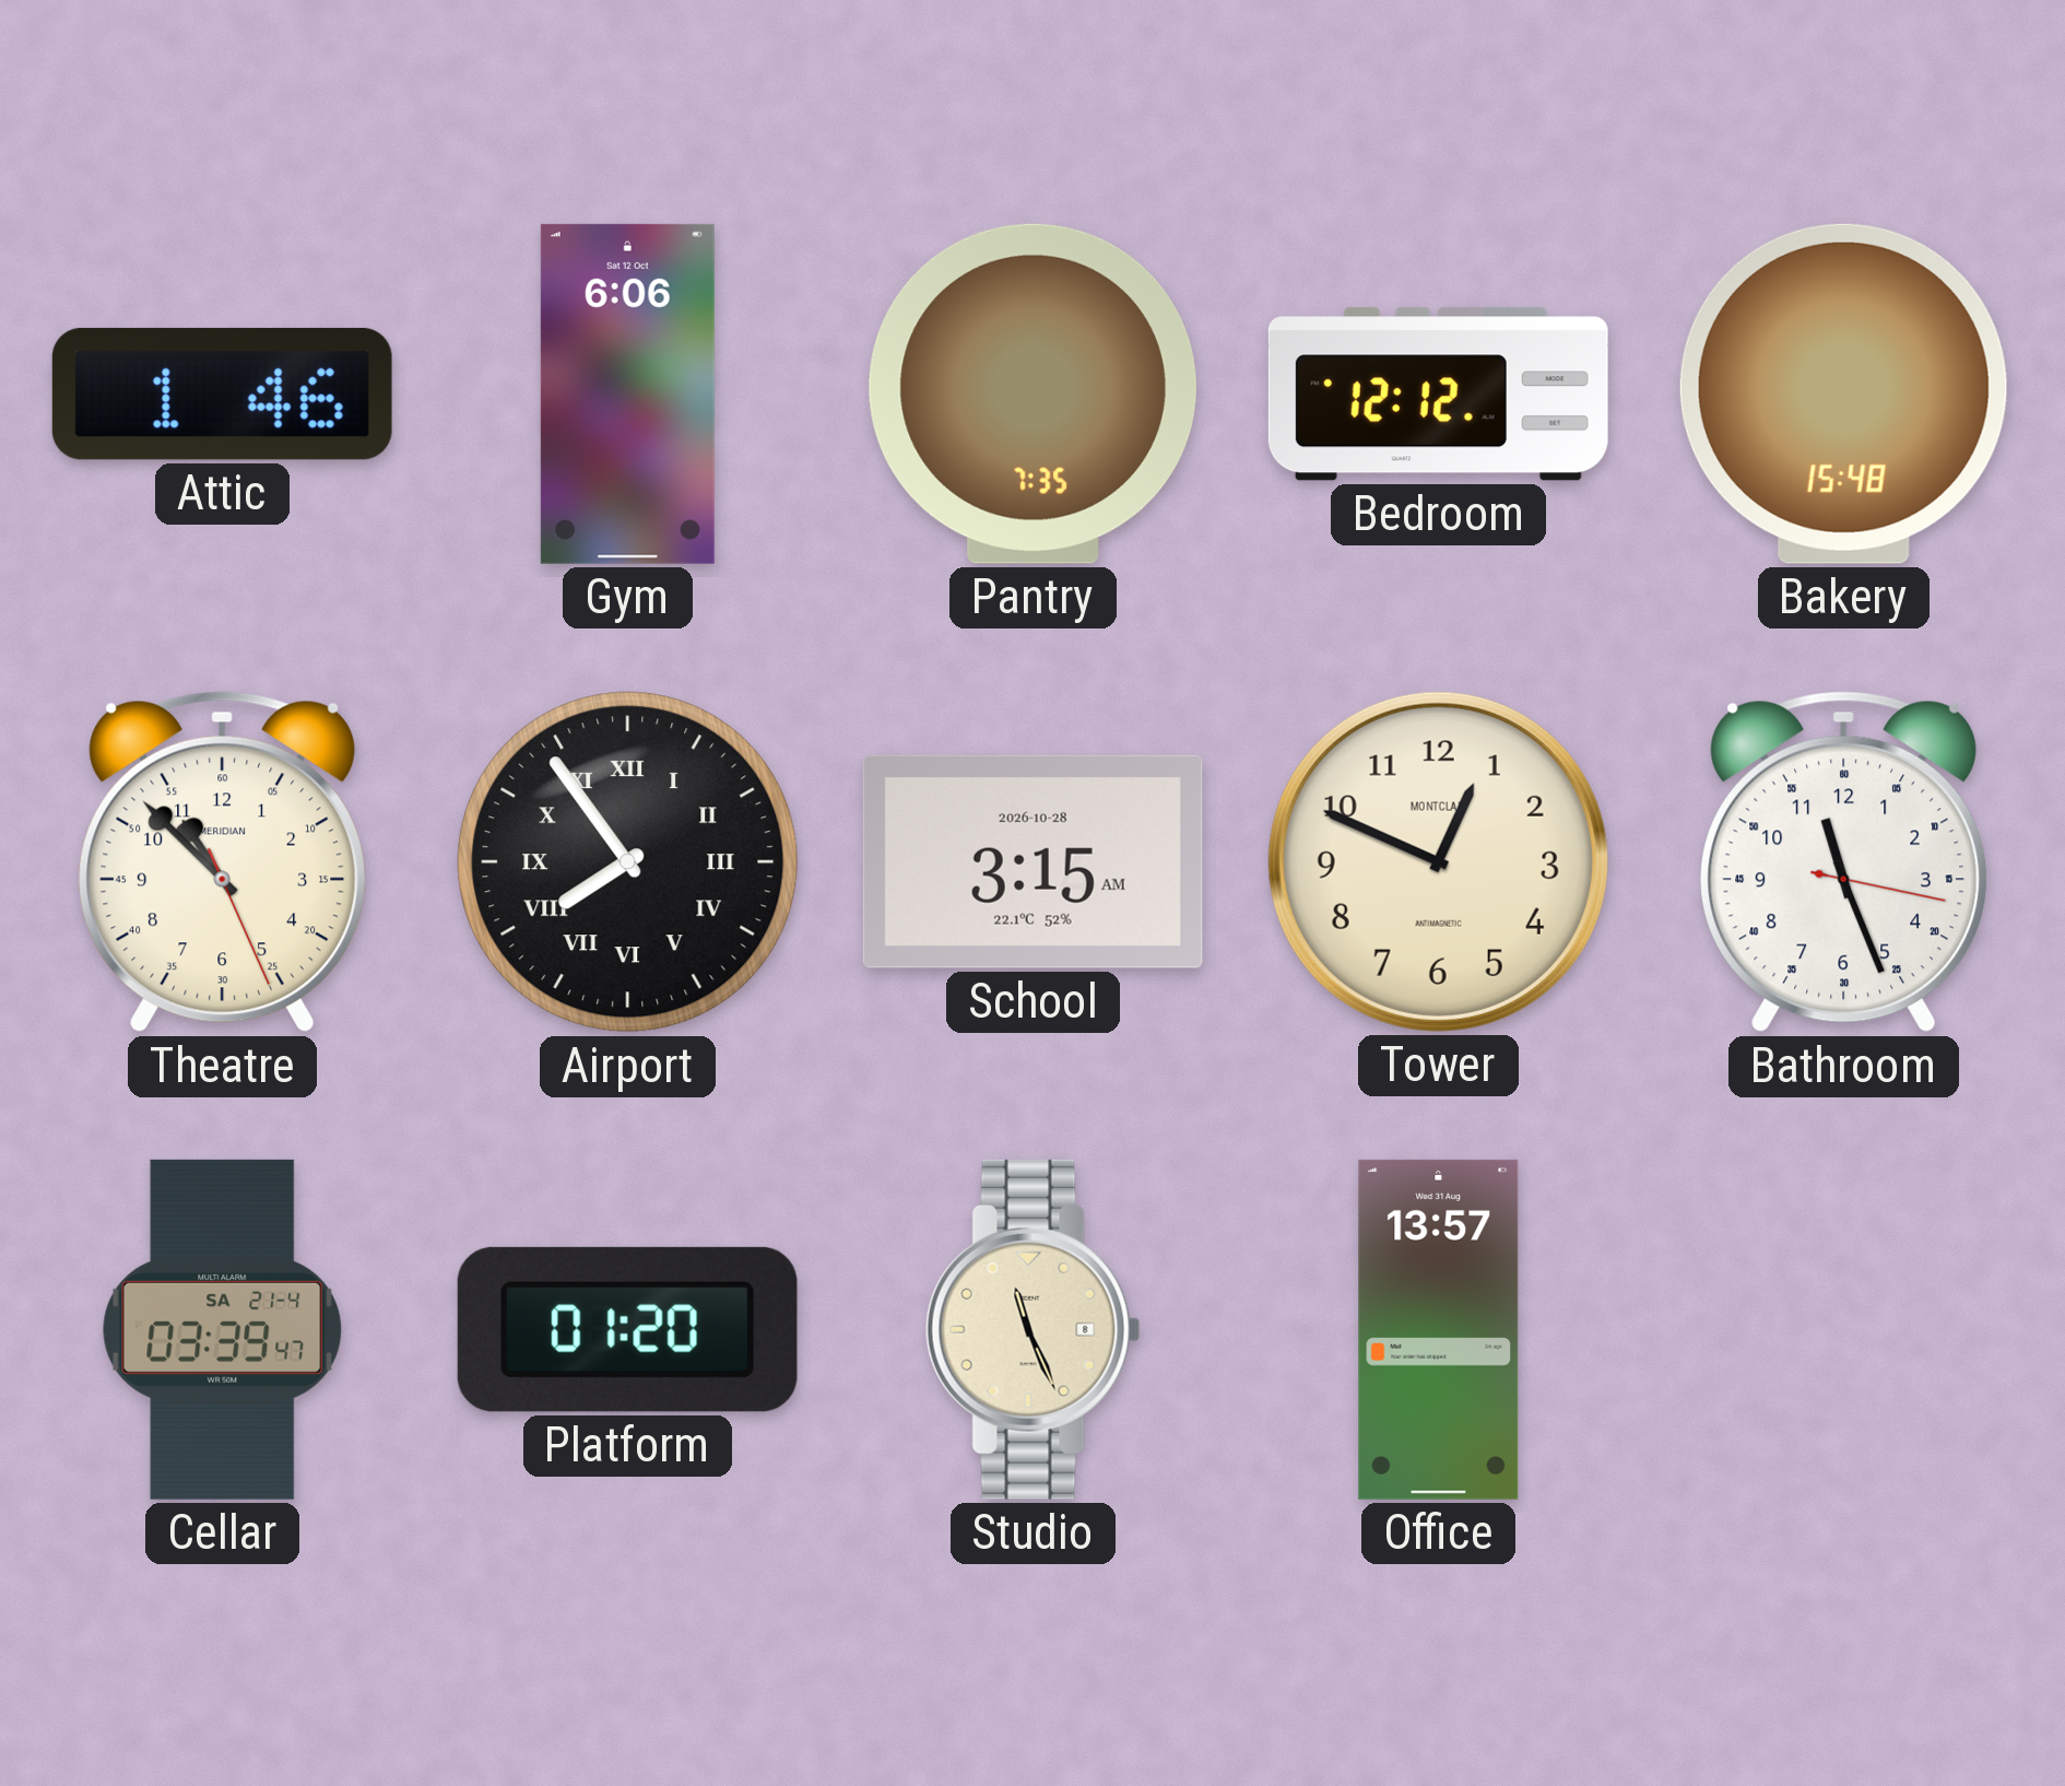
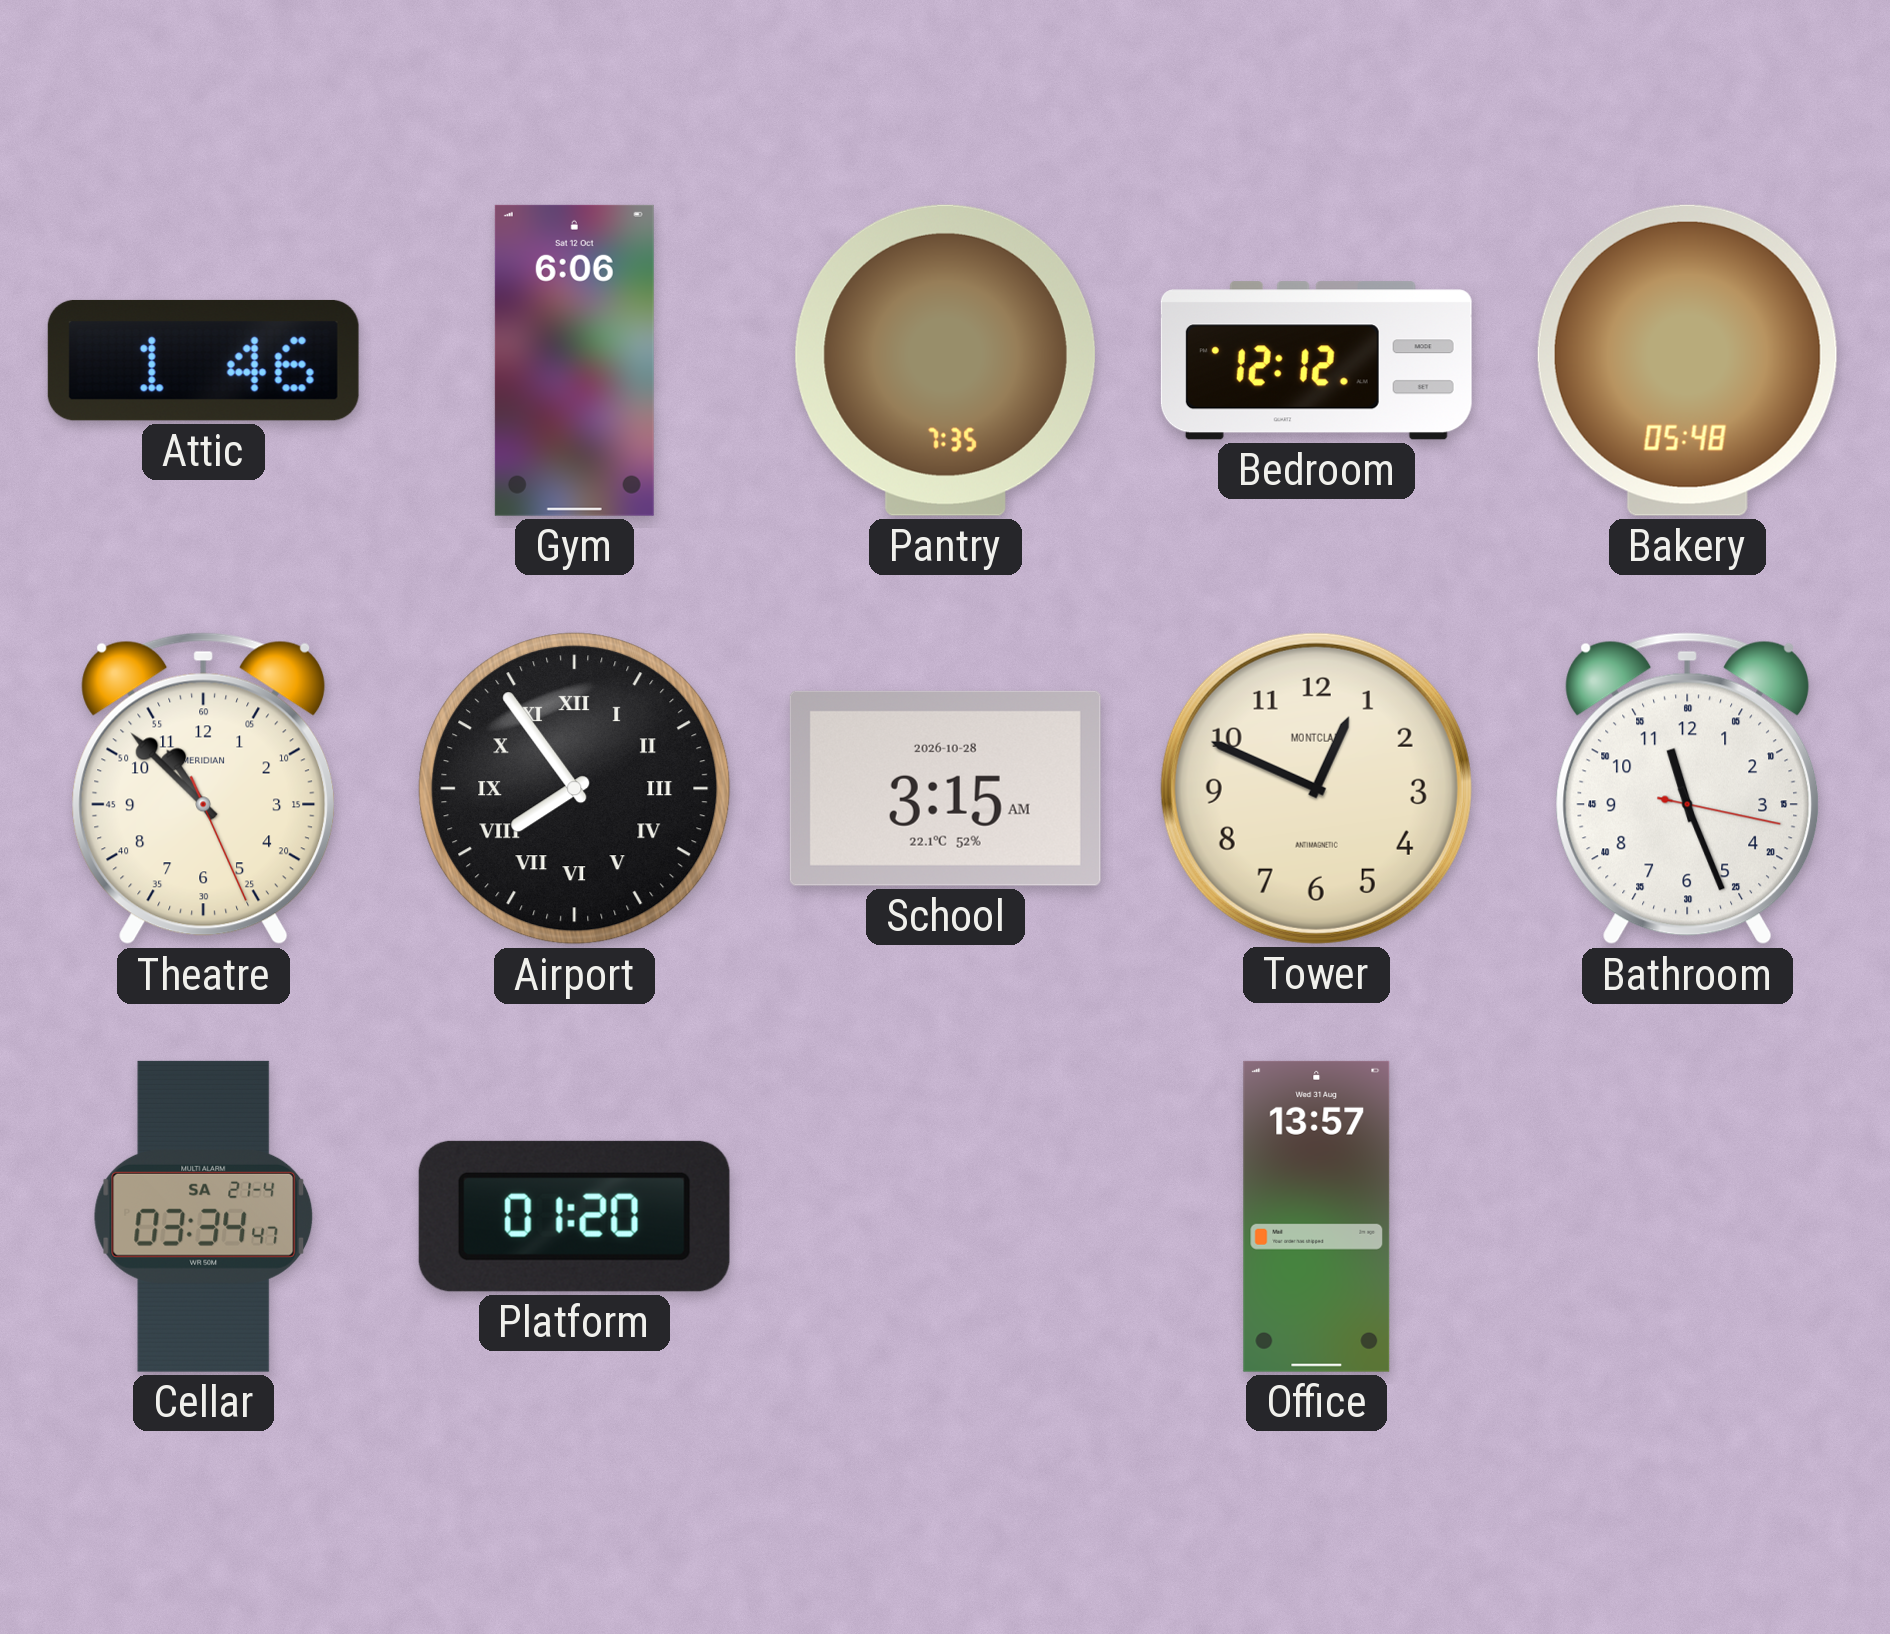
Bakery: 15:48 -> 05:48 (1687, 360)
Cellar: 03:39 -> 03:34 (204, 1216)
Studio: 11:26 -> none (1032, 1329)
